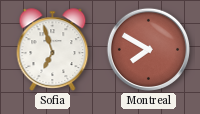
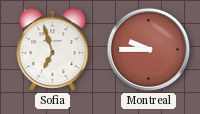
Montreal: 7:50 -> 9:45 (148, 49)
